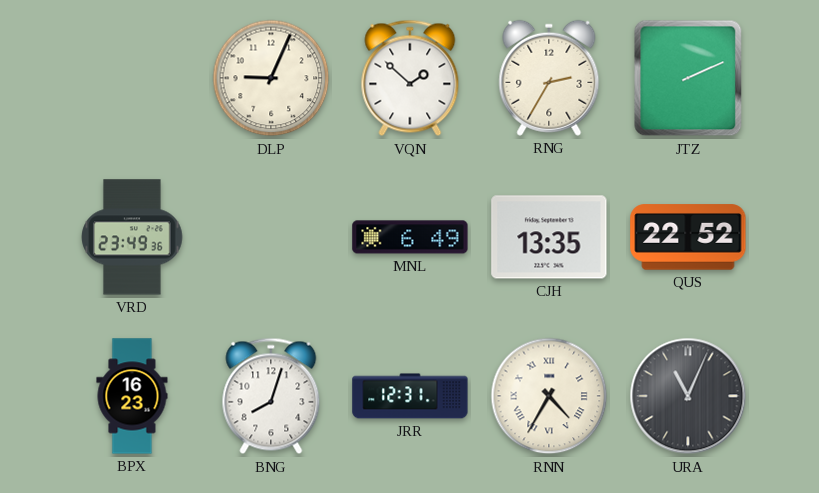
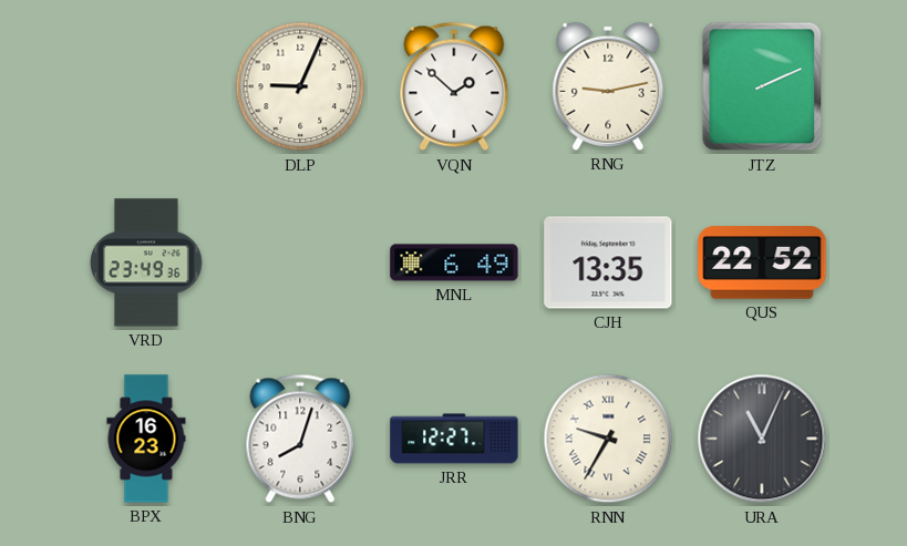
RNG: 2:35 -> 9:13 (608, 86)
JRR: 12:31 -> 12:27 (454, 439)
RNN: 4:35 -> 9:35 (608, 439)
